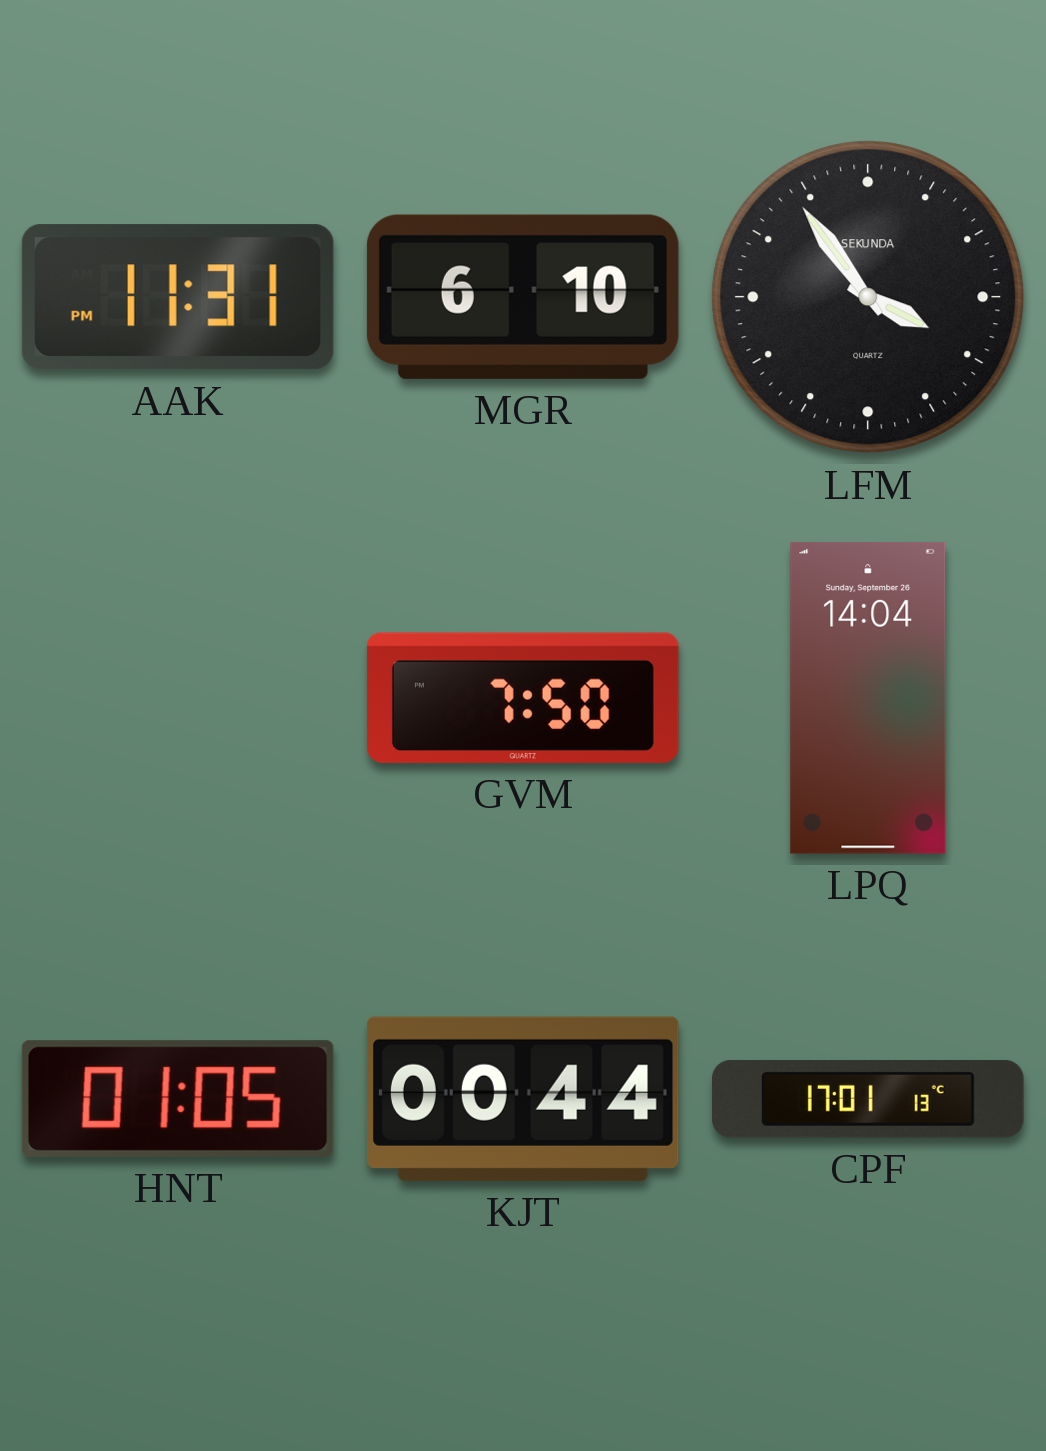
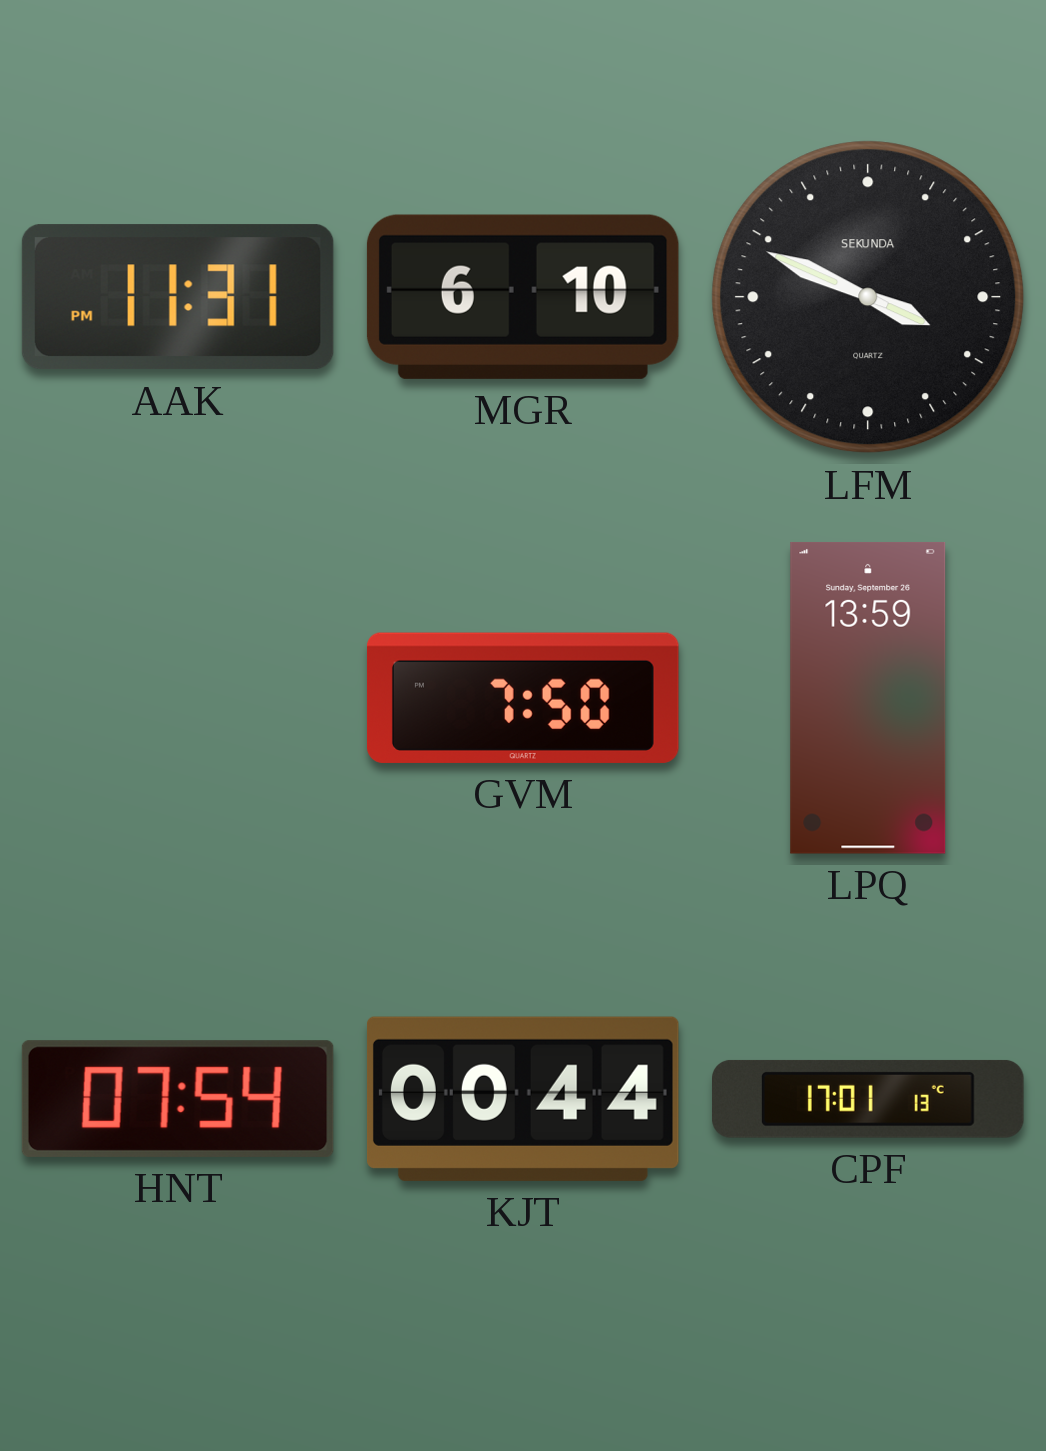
LFM: 3:54 -> 3:49 (868, 297)
LPQ: 14:04 -> 13:59 (868, 698)
HNT: 01:05 -> 07:54 (178, 1099)
